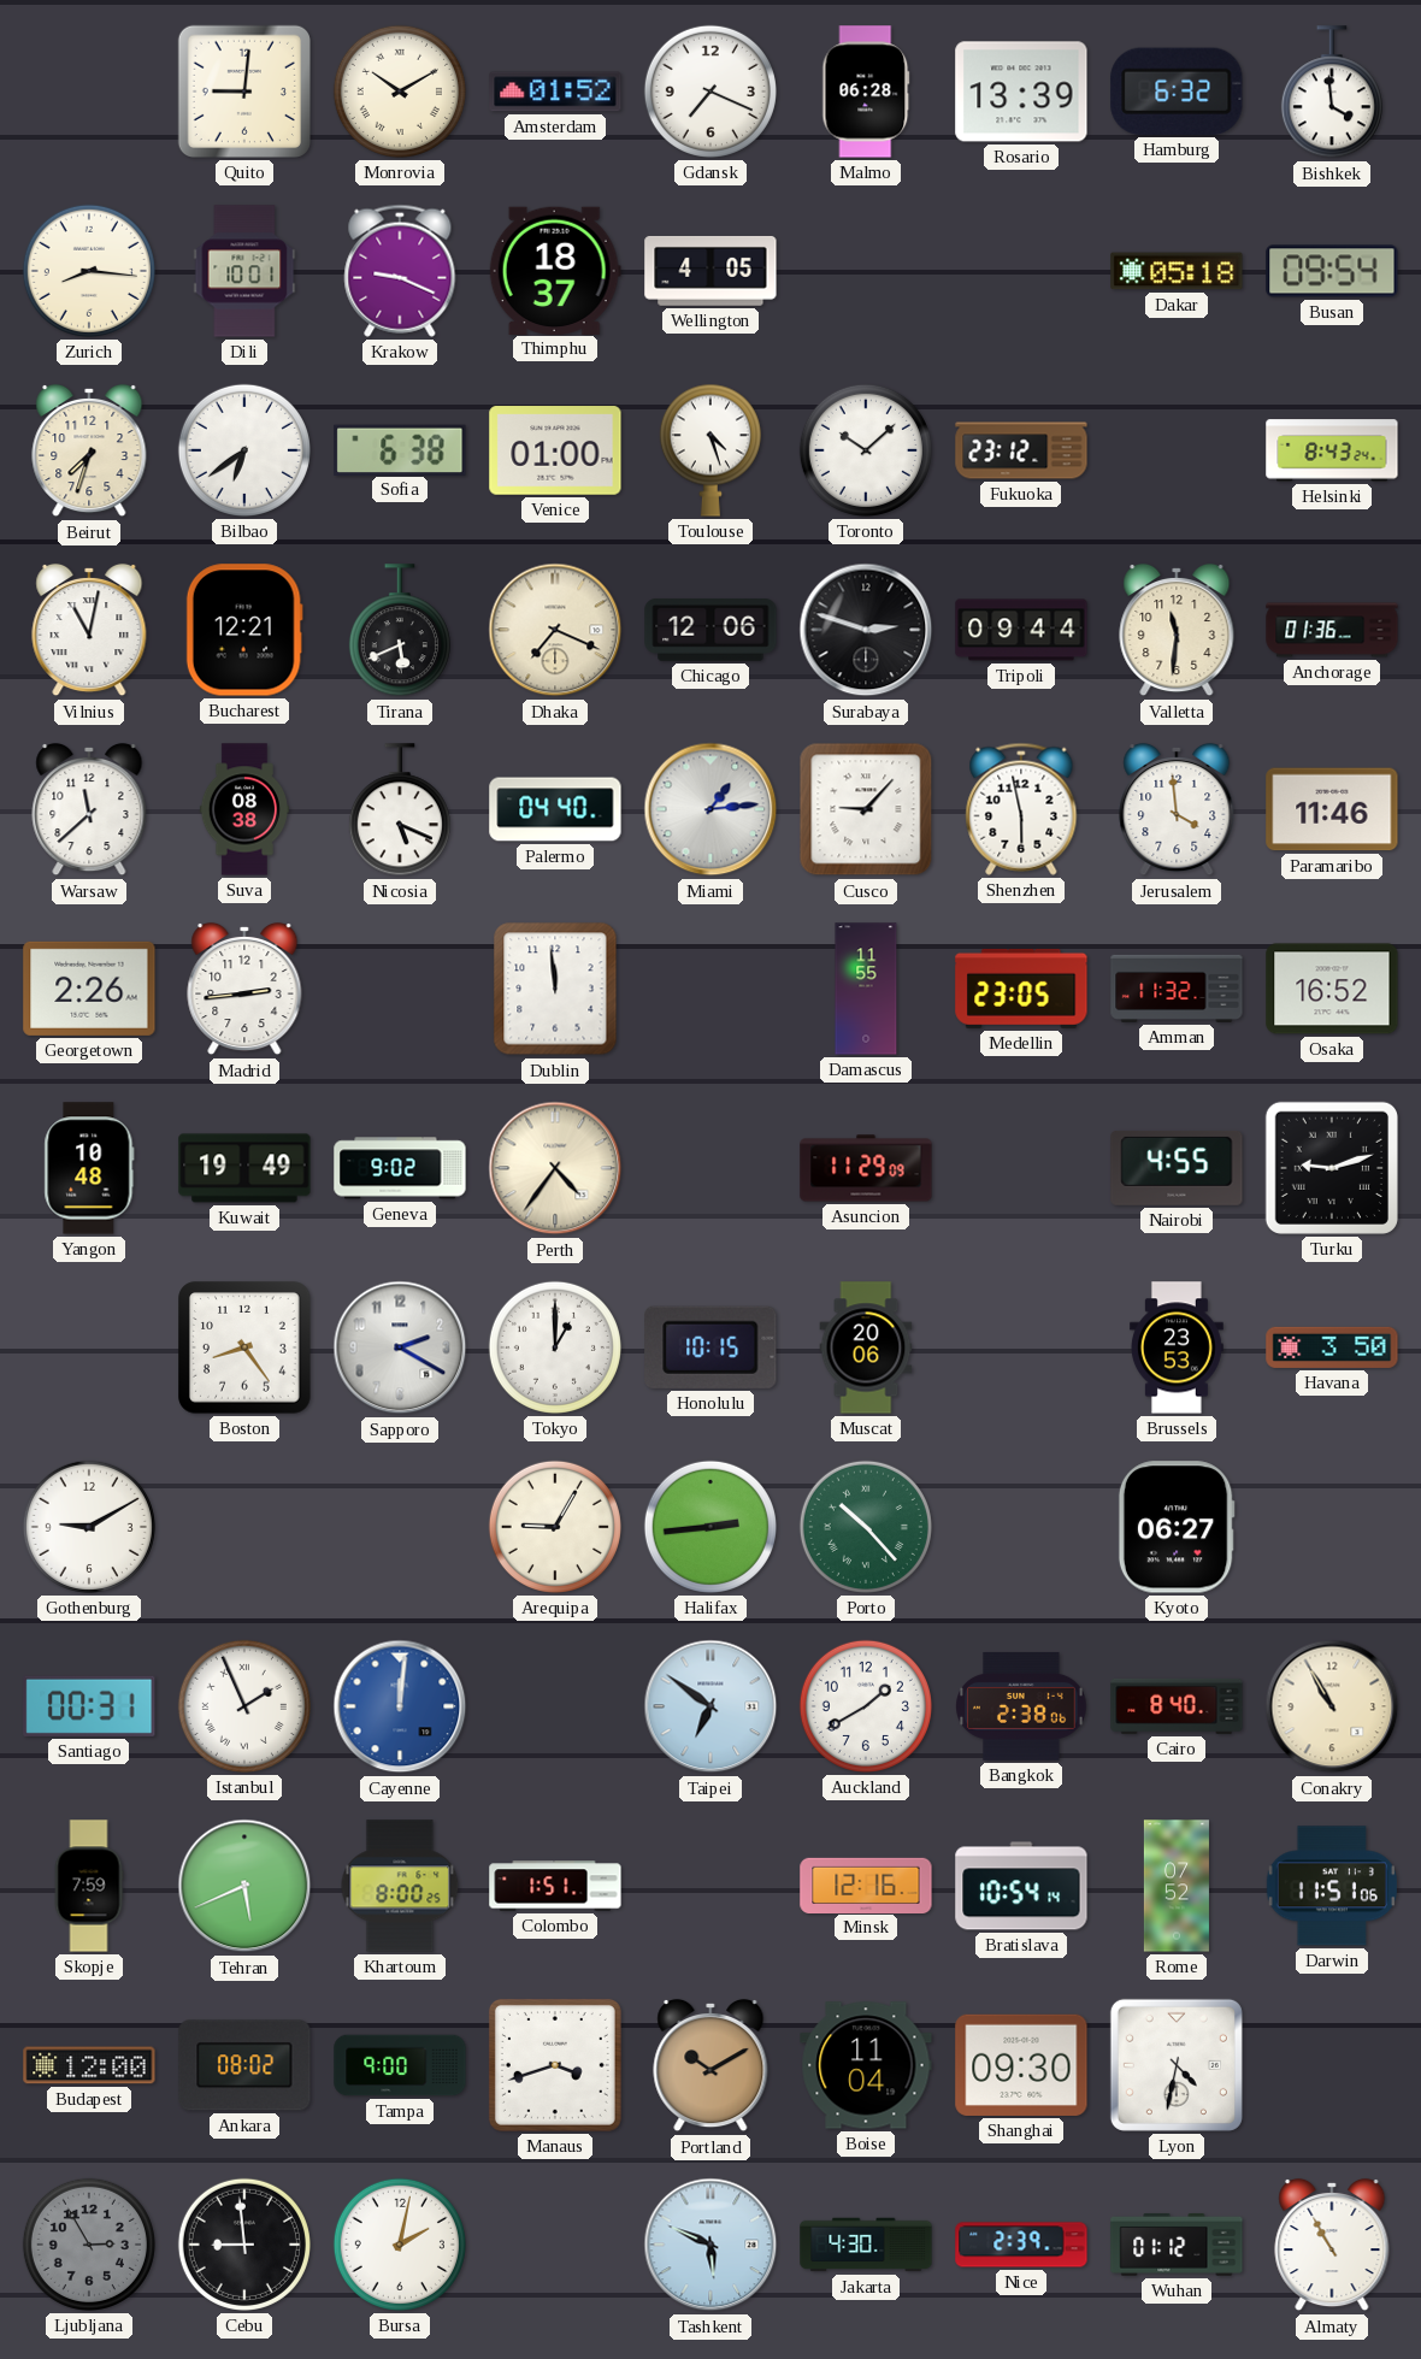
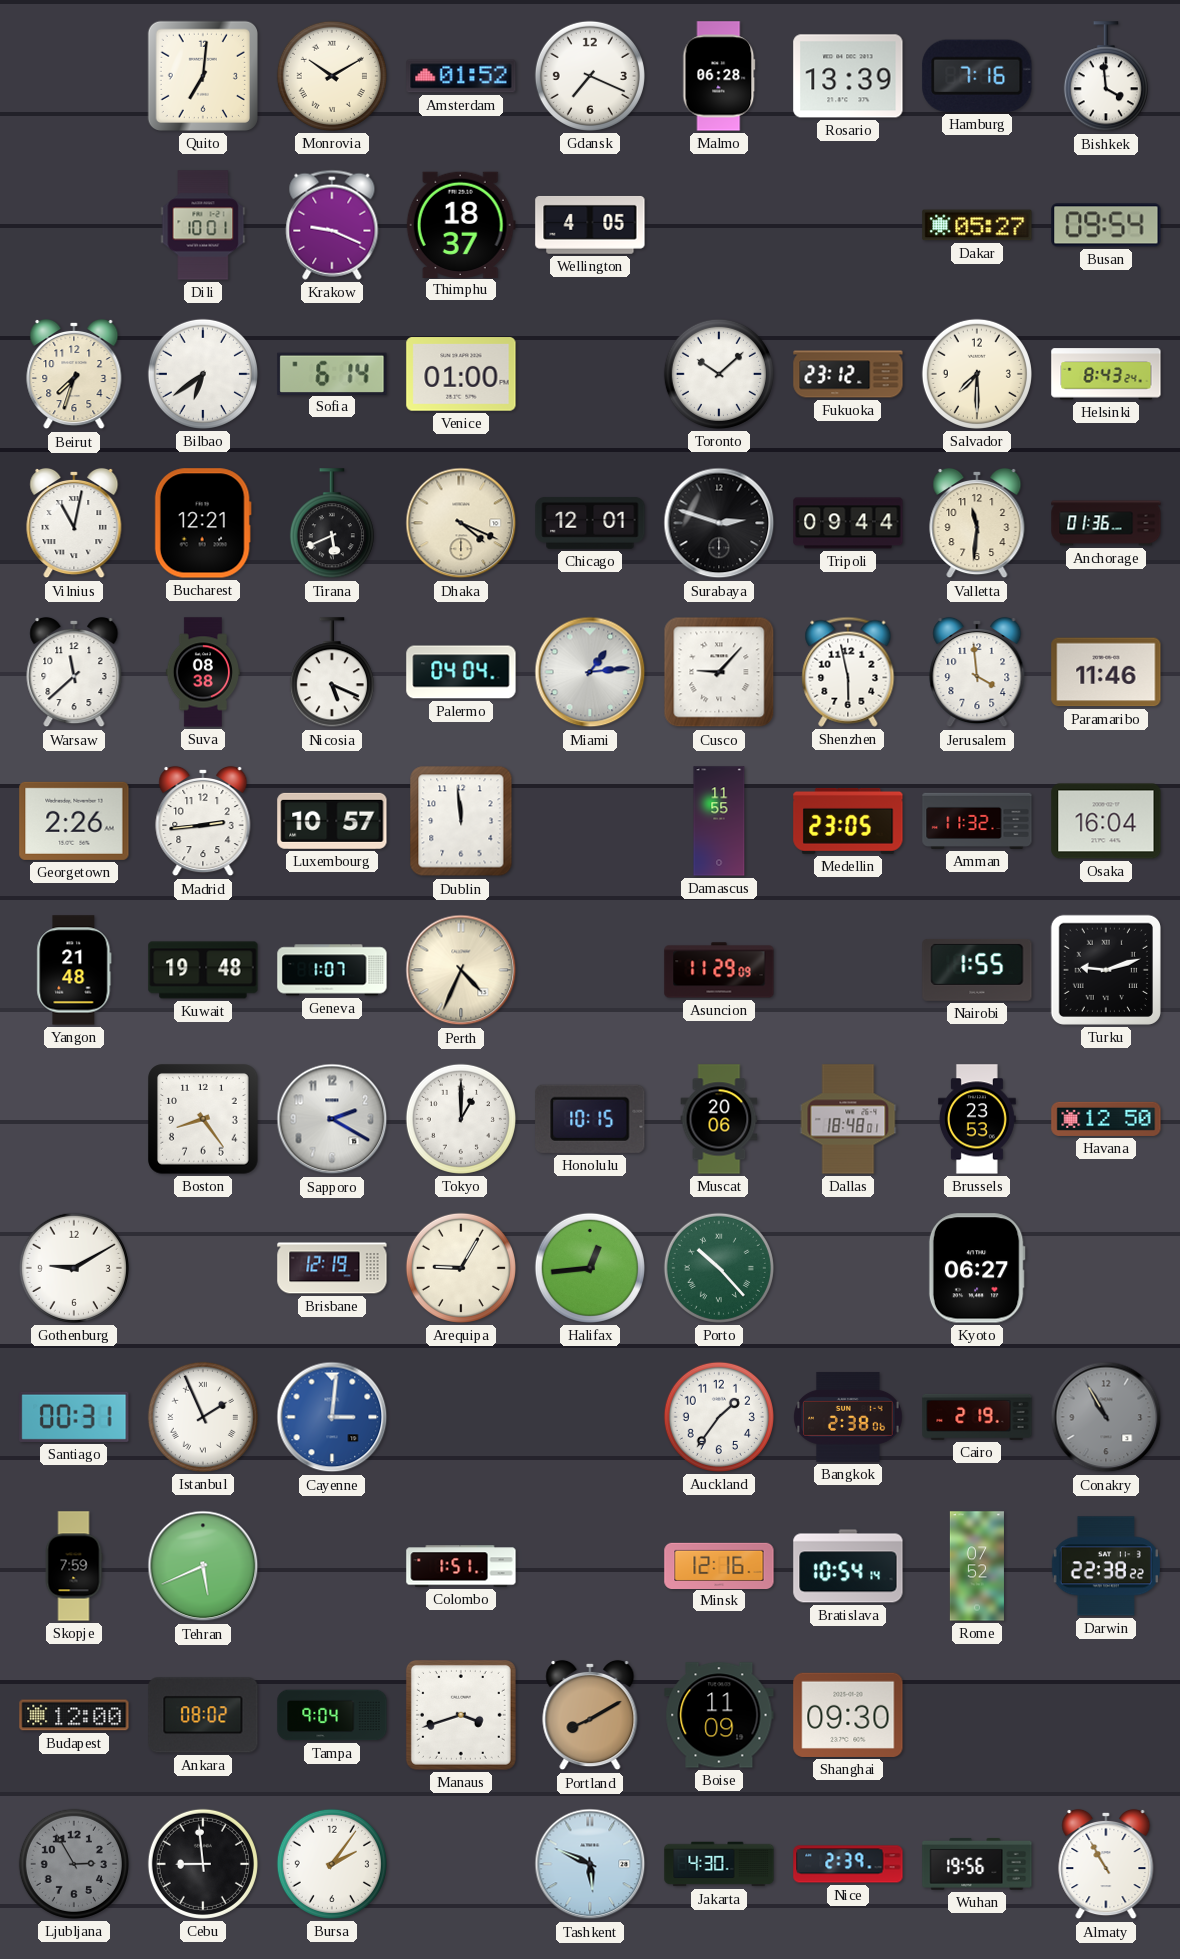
Quito: 9:01 -> 7:01 (203, 76)
Hamburg: 6:32 -> 7:16 (977, 76)
Zurich: 8:16 -> none (89, 271)
Dakar: 05:18 -> 05:27 (977, 225)
Sofia: 6:38 -> 6:14 (332, 373)
Toulouse: 4:27 -> none (710, 450)
Salvador: none -> 7:30 (977, 374)
Dhaka: 7:19 -> 4:19 (461, 523)
Chicago: 12:06 -> 12:01 (590, 523)
Palermo: 04:40 -> 04:04 (461, 672)
Luxembourg: none -> 10:57 (332, 821)
Osaka: 16:52 -> 16:04 (1106, 821)
Yangon: 10:48 -> 21:48 (74, 970)
Kuwait: 19:49 -> 19:48 (203, 970)
Geneva: 9:02 -> 1:07 (332, 970)
Perth: 4:36 -> 4:34 (461, 970)
Nairobi: 4:55 -> 1:55 (977, 970)
Dallas: none -> 18:48 (848, 1119)
Havana: 3:50 -> 12:50 (1106, 1119)
Brisbane: none -> 12:19 (332, 1268)
Halifax: 2:44 -> 12:44 (590, 1268)
Cayenne: 12:01 -> 3:01 (332, 1417)
Taipei: 6:51 -> none (710, 1706)
Auckland: 1:40 -> 1:36 (719, 1417)
Cairo: 8:40 -> 2:19 (977, 1417)
Conakry dial: cream -> grey (1106, 1417)
Khartoum: 8:00 -> none (400, 1886)
Darwin: 11:51 -> 22:38 (1106, 1566)
Tampa: 9:00 -> 9:04 (332, 1715)
Portland: 10:10 -> 8:10 (590, 1715)
Boise: 11:04 -> 11:09 (719, 1715)
Lyon: 4:32 -> none (1177, 2065)
Bursa: 2:02 -> 2:06 (332, 1864)
Wuhan: 01:12 -> 19:56 (977, 1864)
